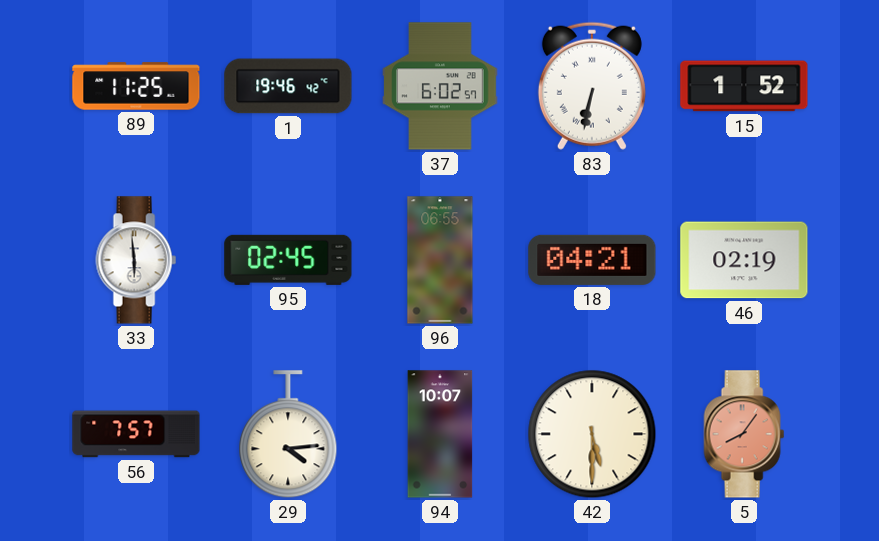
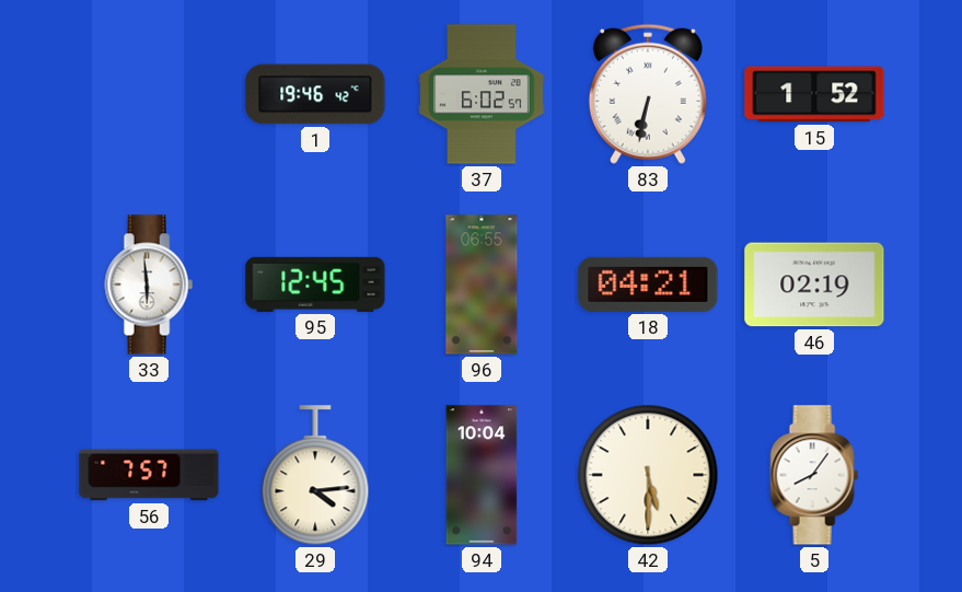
89: 11:25 -> none (136, 86)
95: 02:45 -> 12:45 (315, 285)
94: 10:07 -> 10:04 (482, 475)
5 dial: salmon -> white (814, 475)
